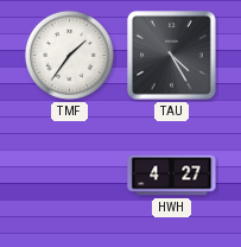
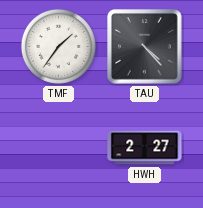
TAU: 4:25 -> 4:23 (145, 47)
HWH: 4:27 -> 2:27 (145, 148)
